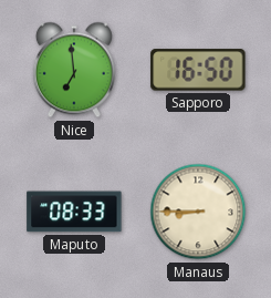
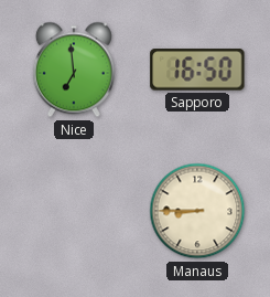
Maputo: 08:33 -> none (74, 212)
